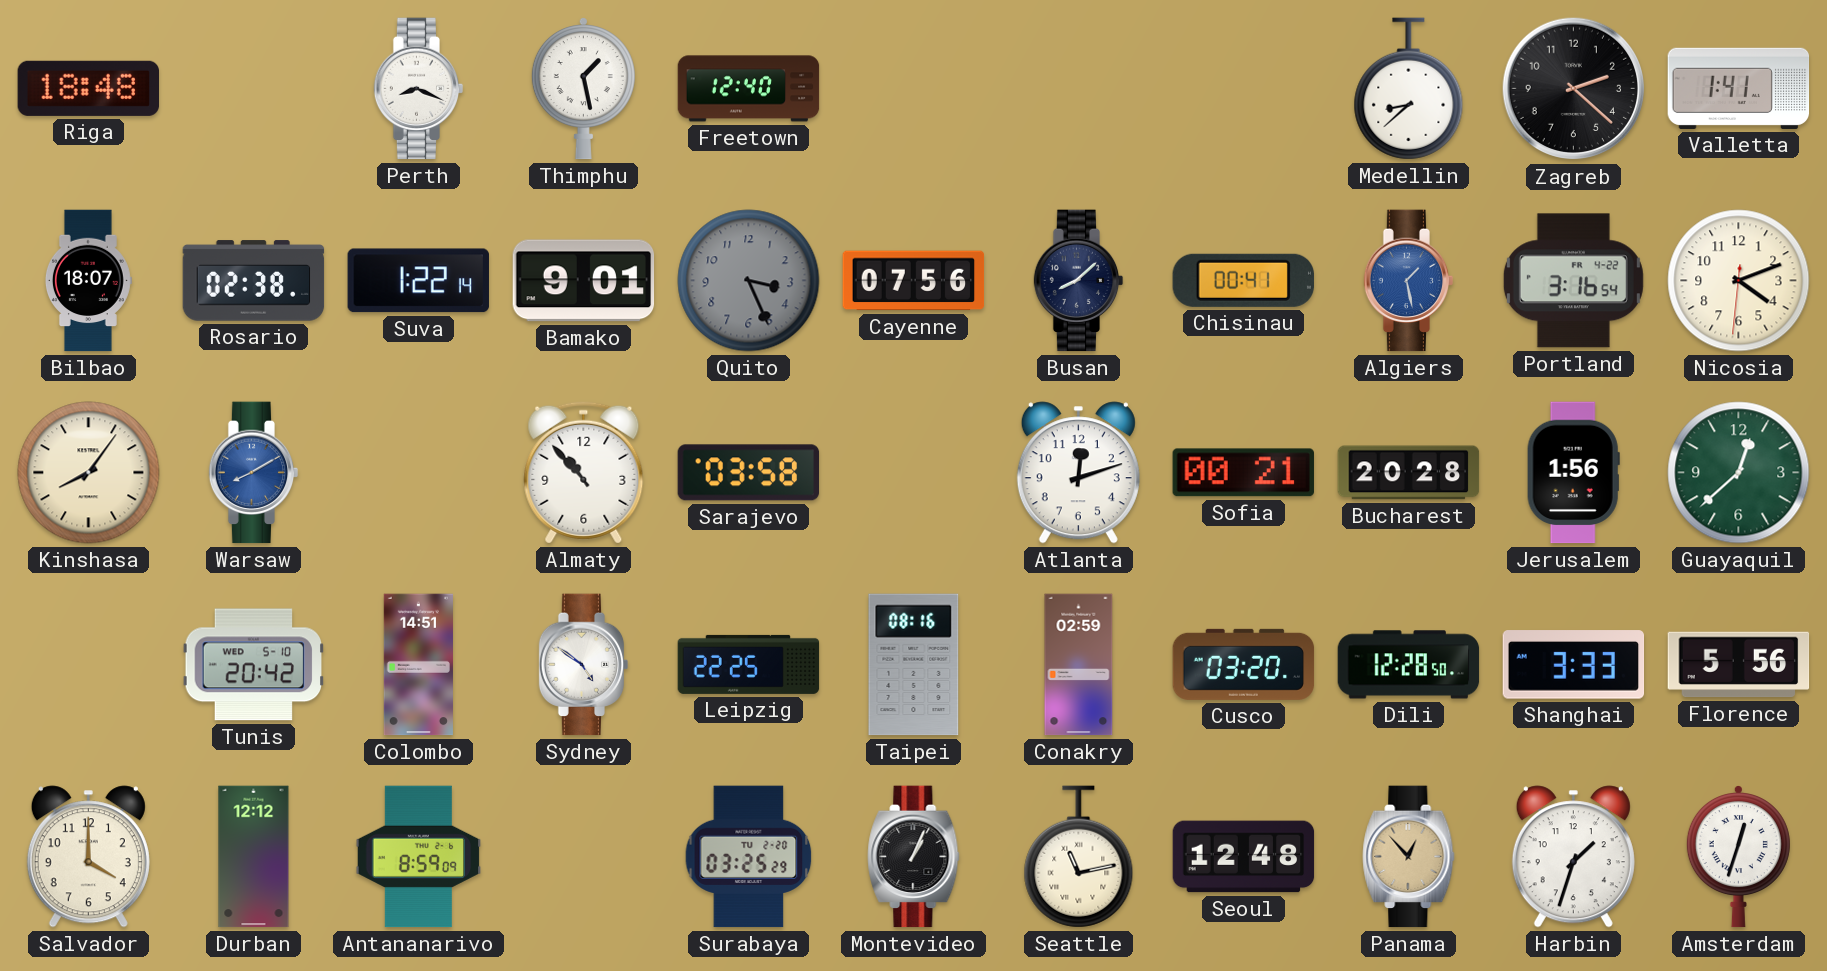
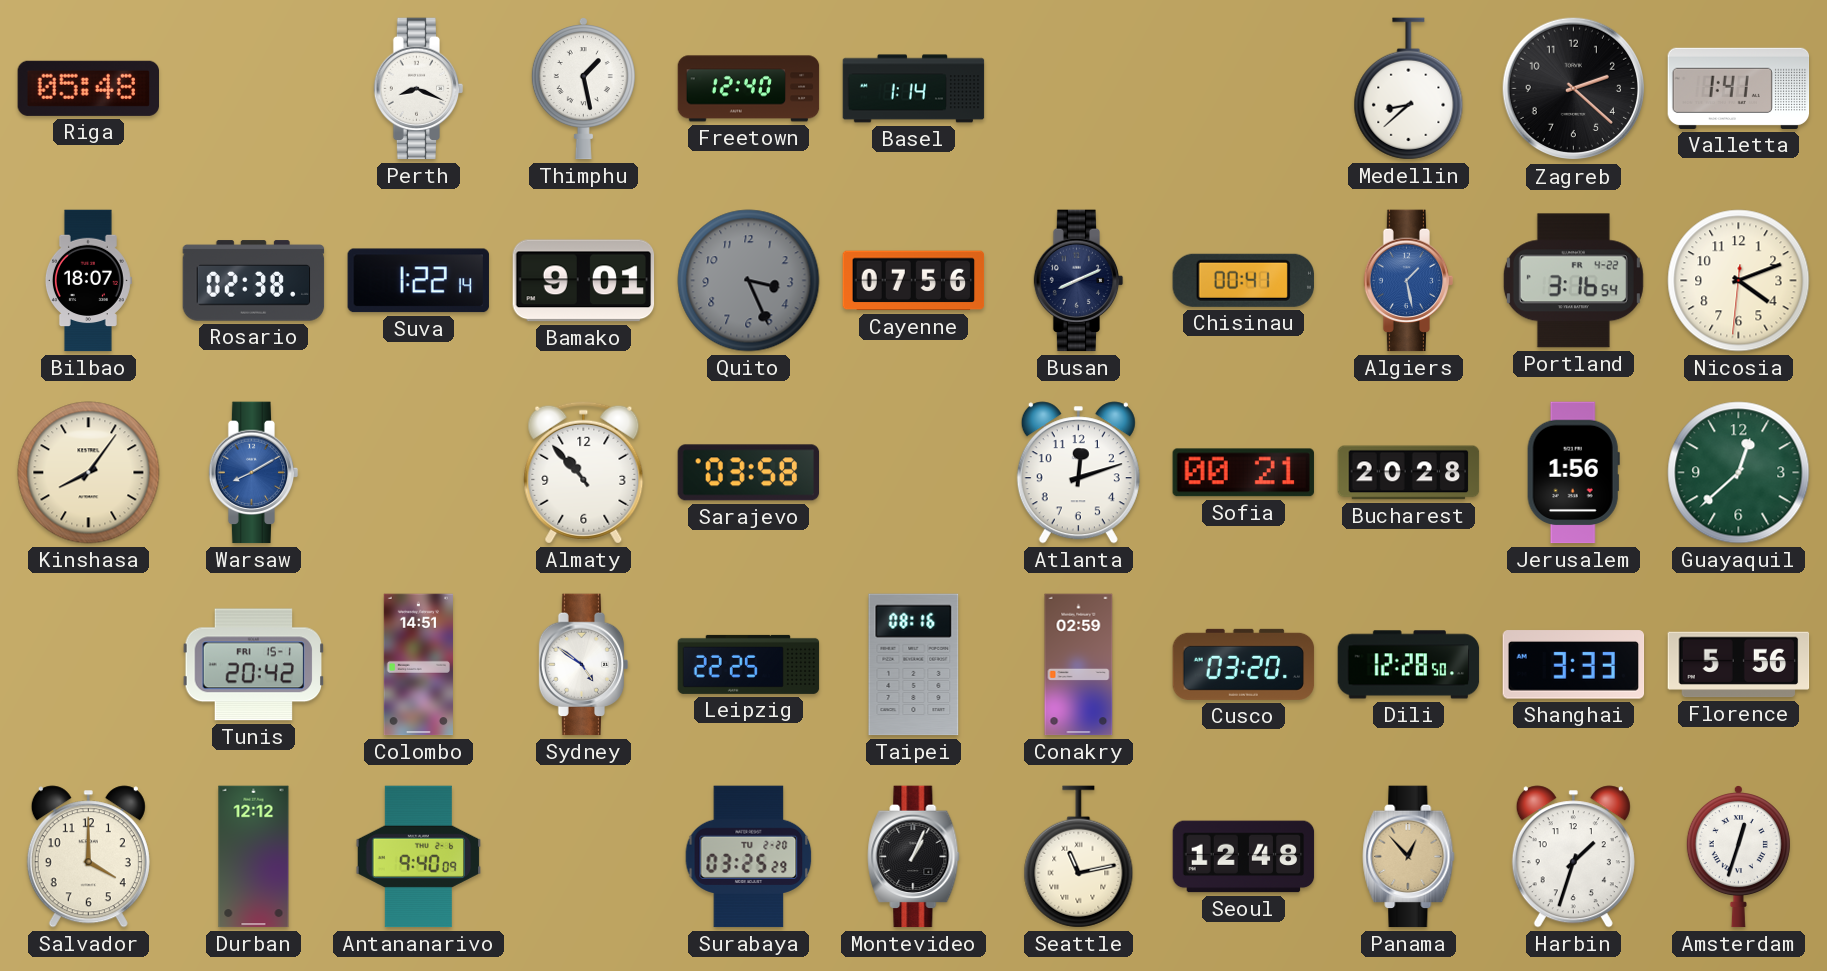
Riga: 18:48 -> 05:48 (88, 88)
Basel: none -> 1:14 (914, 89)
Busan: 8:08 -> 8:11 (1079, 281)
Tunis date: WED 5-10 -> FRI 15-1 (254, 665)
Antananarivo: 8:59 -> 9:40 (419, 857)
